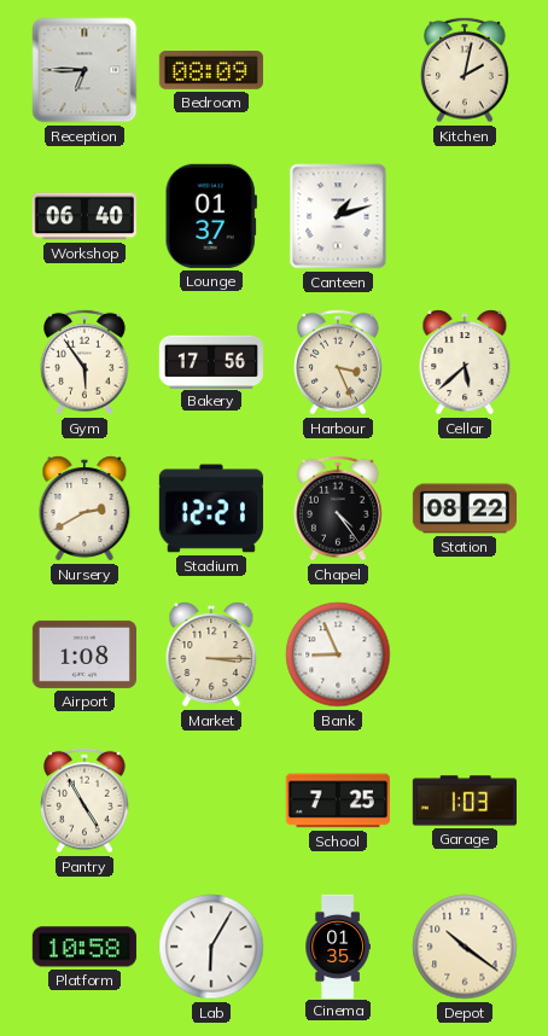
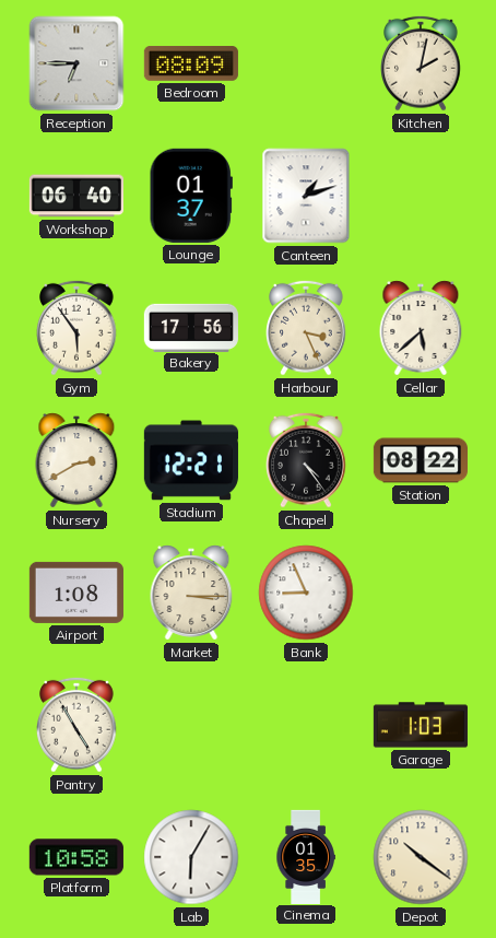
School: 7:25 -> none (338, 801)
